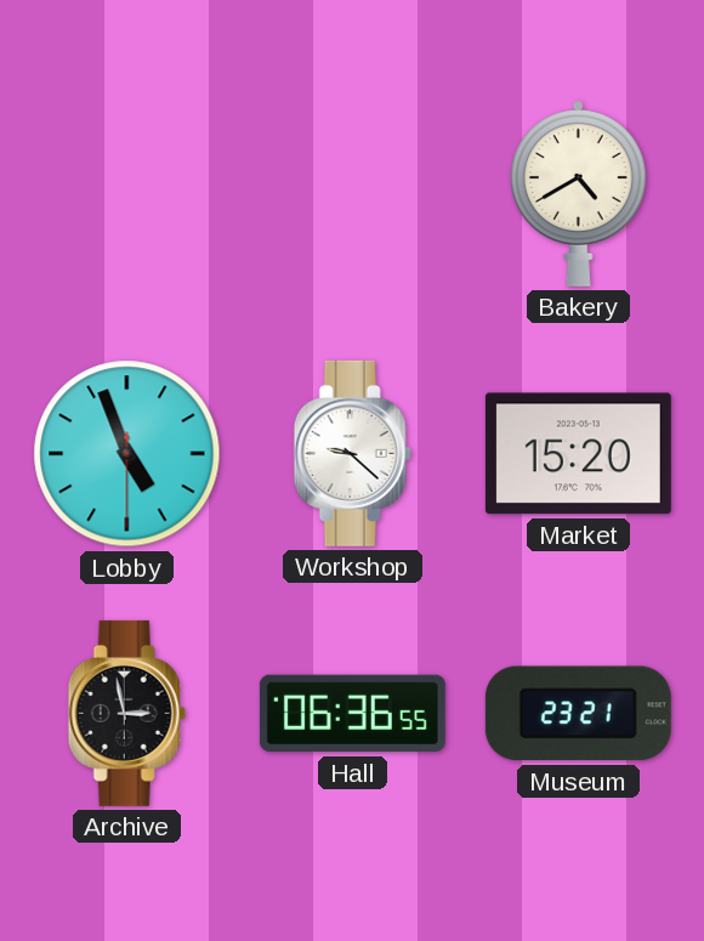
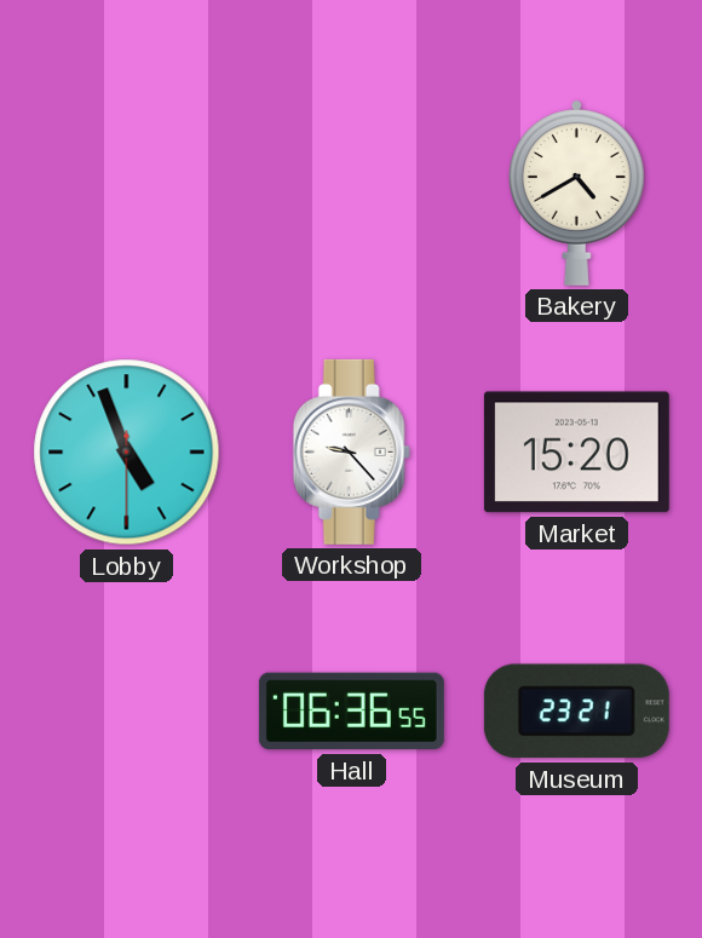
Workshop: 9:22 -> 9:23 (351, 451)
Archive: 2:58 -> none (126, 713)
